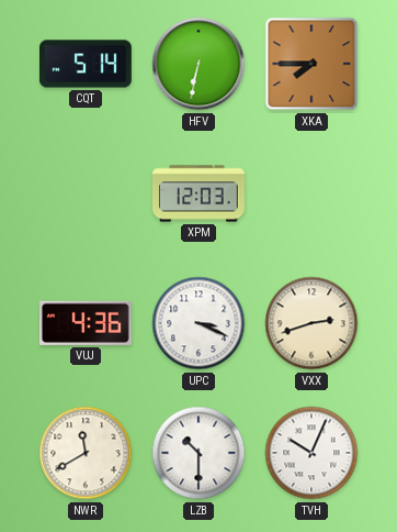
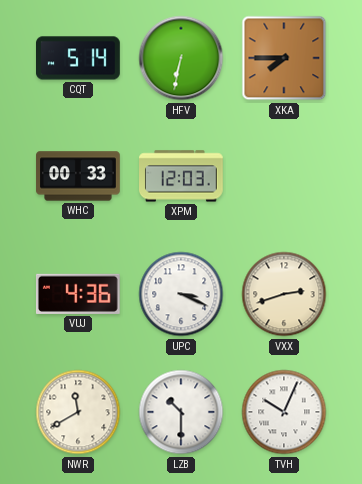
WHC: none -> 00:33 (78, 176)
